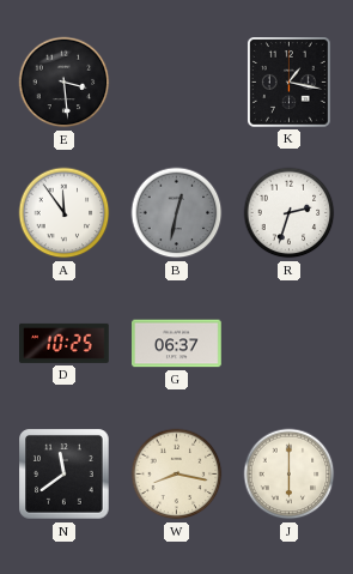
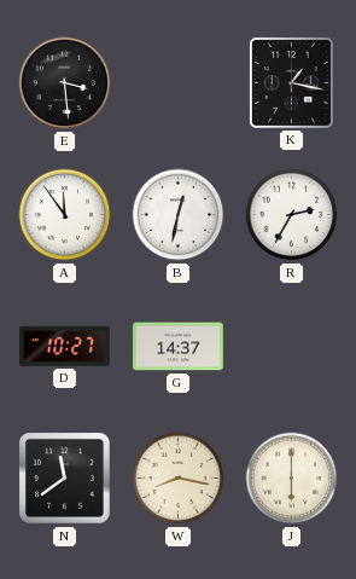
B dial: grey -> white (179, 215)
R: 2:33 -> 2:35 (292, 215)
D: 10:25 -> 10:27 (65, 346)
G: 06:37 -> 14:37 (179, 347)
